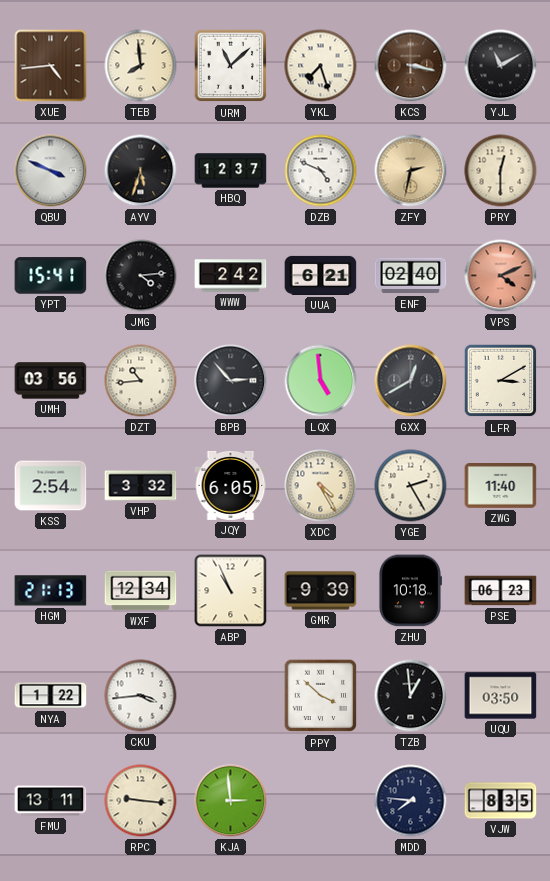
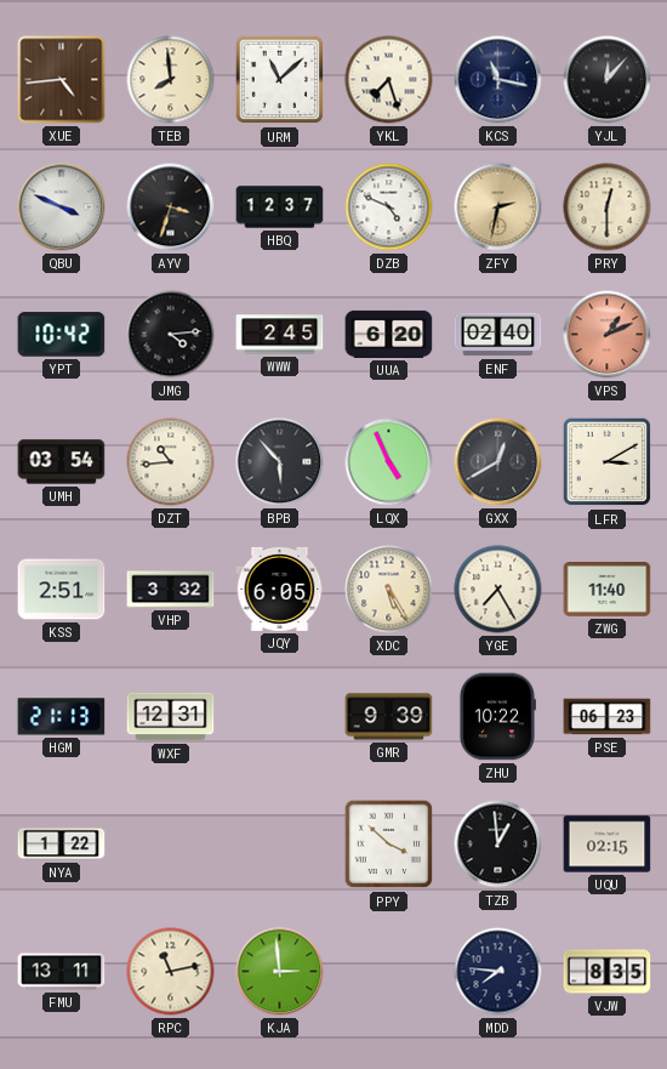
KCS: 3:17 -> 11:17 (498, 80)
KCS dial: brown -> navy (498, 80)
YJL: 11:10 -> 12:07 (608, 80)
AYV: 5:33 -> 3:33 (171, 207)
YPT: 15:41 -> 10:42 (62, 335)
WWW: 2:42 -> 2:45 (280, 335)
UUA: 6:21 -> 6:20 (389, 334)
VPS: 4:11 -> 1:11 (608, 335)
UMH: 03:56 -> 03:54 (62, 462)
BPB: 2:53 -> 5:53 (280, 462)
LQX: 4:59 -> 4:56 (389, 462)
KSS: 2:54 -> 2:51 (62, 590)
XDC: 4:25 -> 5:25 (389, 590)
YGE: 2:25 -> 7:25 (498, 590)
WXF: 12:34 -> 12:31 (171, 717)
ABP: 10:56 -> none (231, 591)
ZHU: 10:18 -> 10:22 (497, 717)
CKU: 3:44 -> none (141, 696)
UQU: 03:50 -> 02:15 (608, 845)
RPC: 9:16 -> 11:13 (171, 972)
